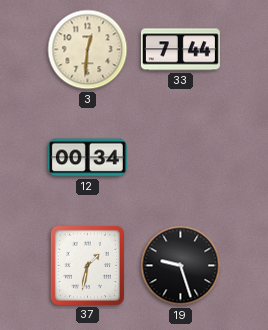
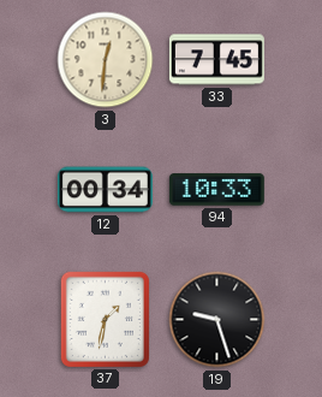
33: 7:44 -> 7:45 (216, 60)
94: none -> 10:33 (216, 190)
